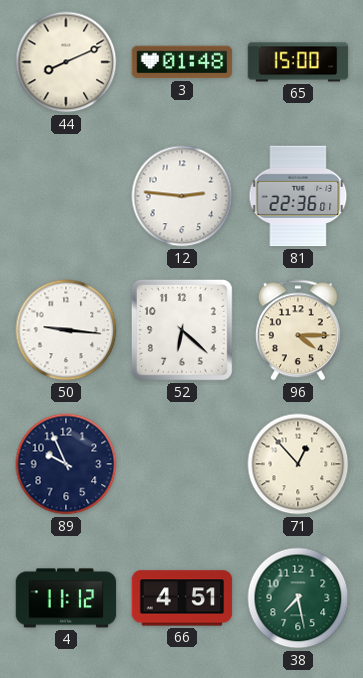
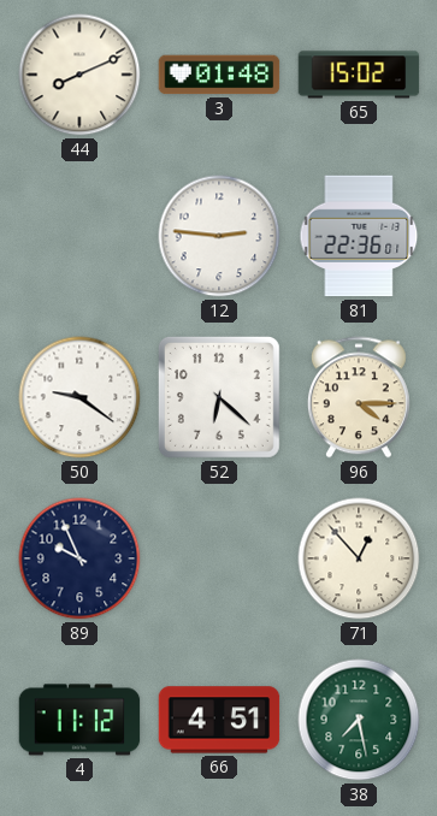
65: 15:00 -> 15:02 (359, 75)
50: 9:16 -> 9:21 (79, 397)
